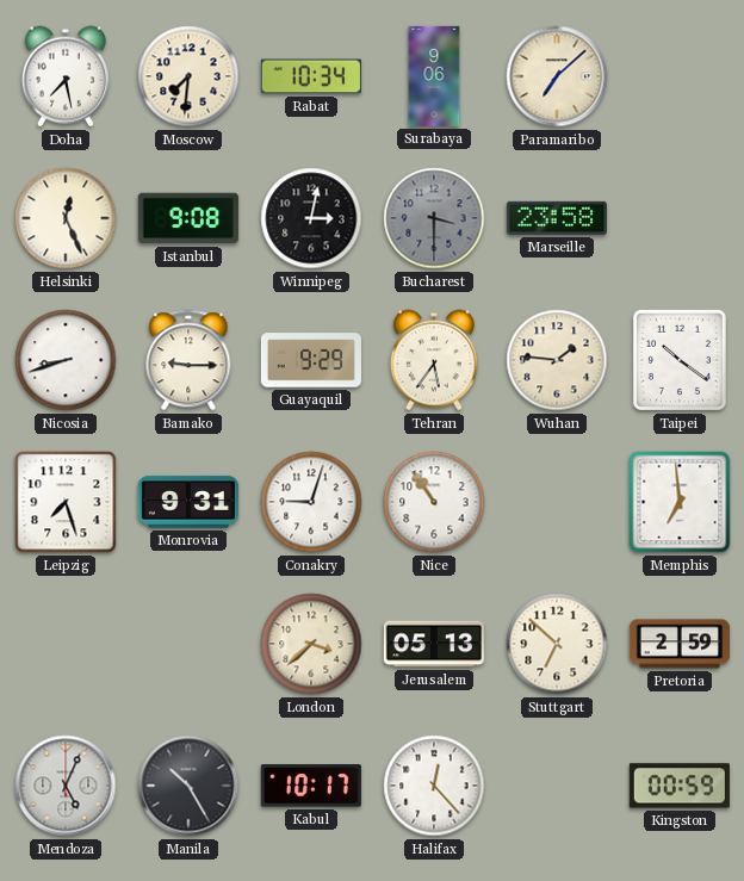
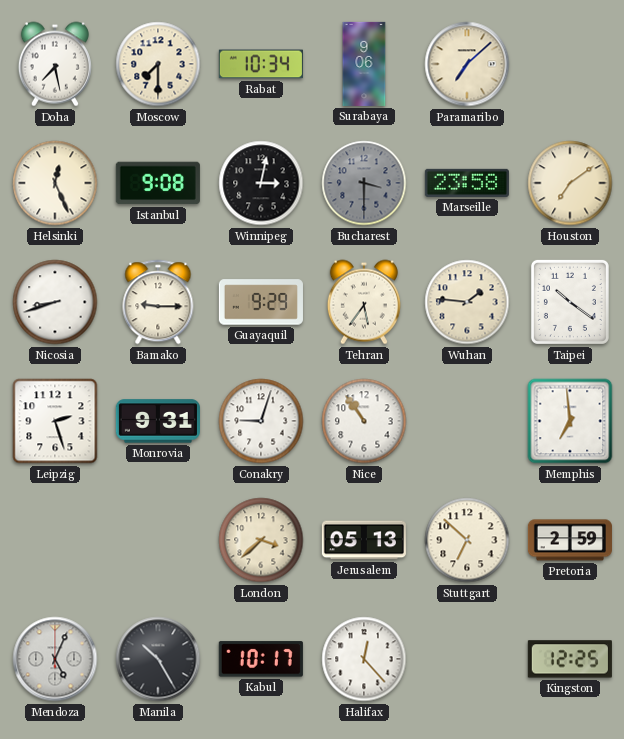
Moscow: 7:31 -> 7:30 (158, 64)
Houston: none -> 7:09 (570, 183)
Leipzig: 7:27 -> 2:27 (55, 421)
Kingston: 00:59 -> 12:25 (570, 659)
